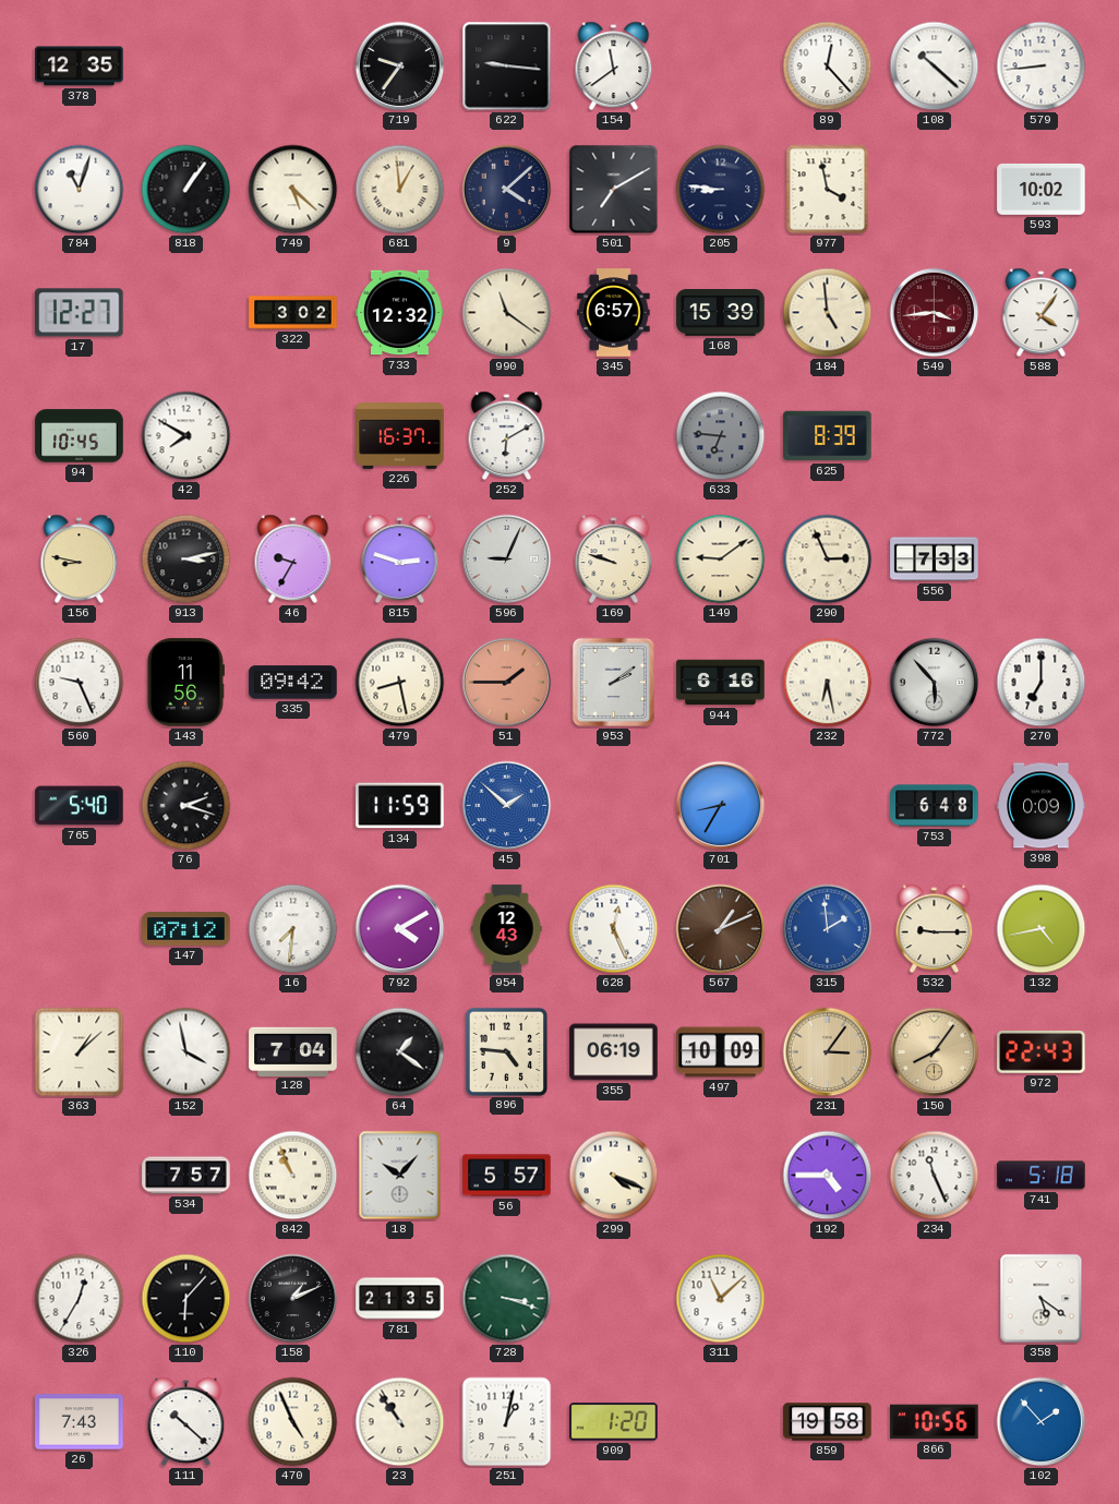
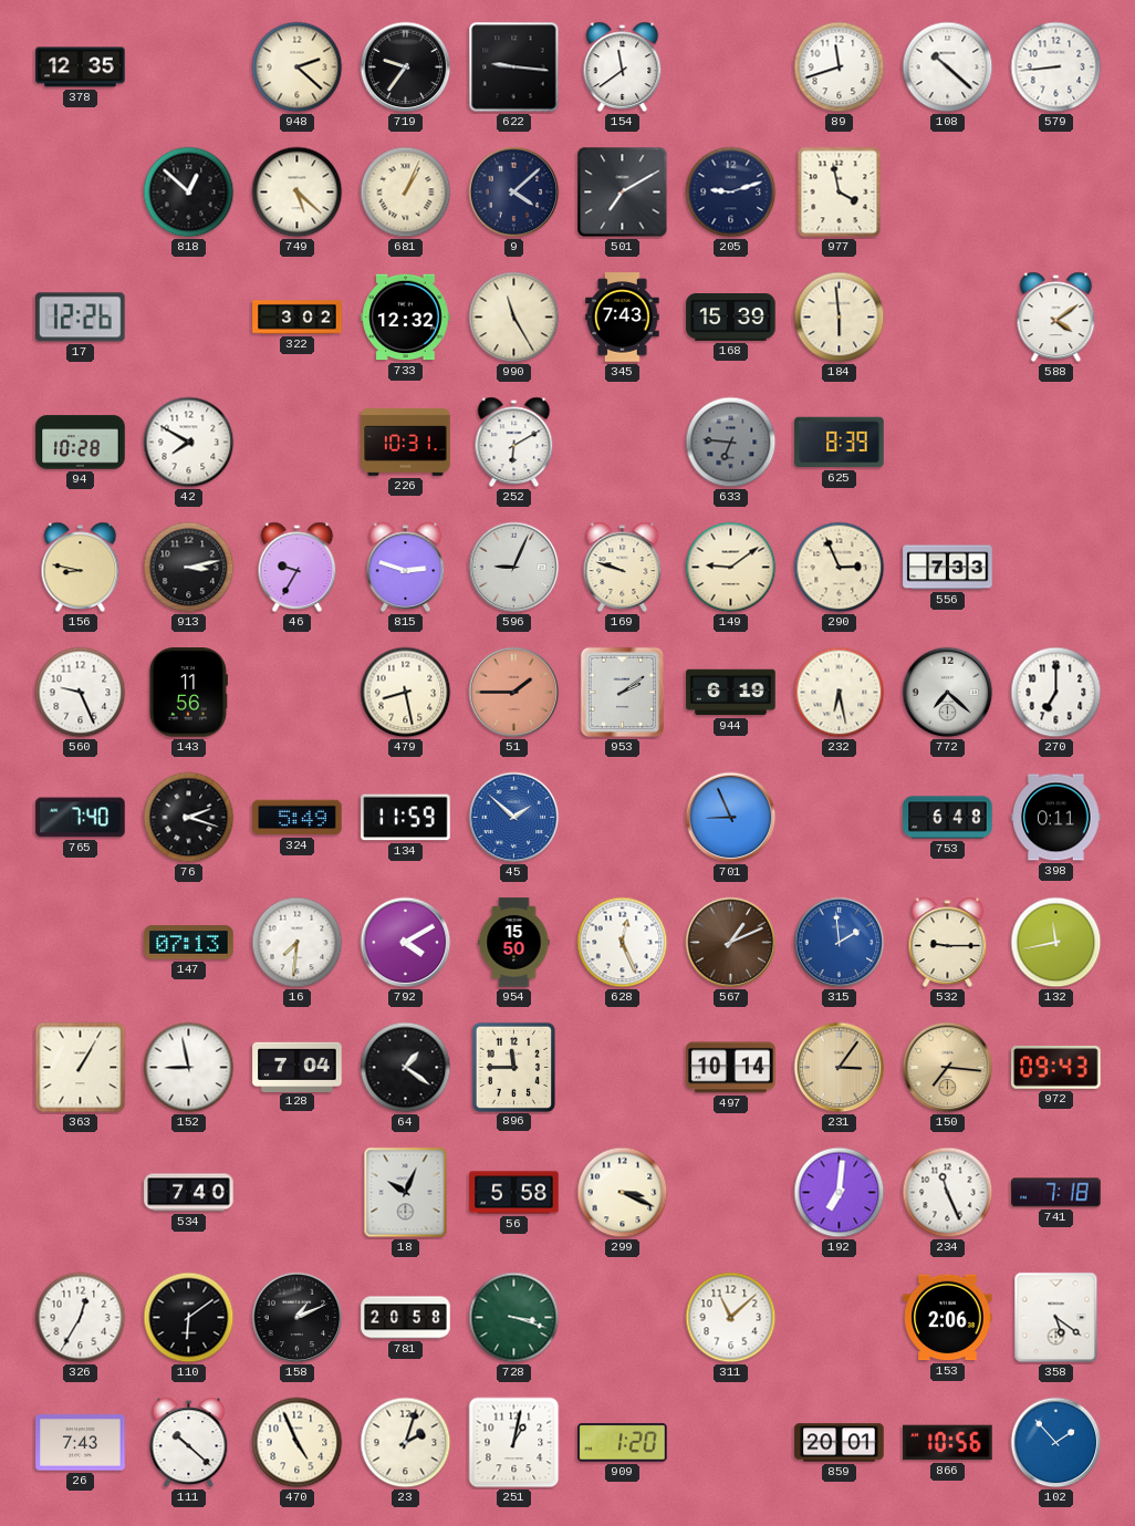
948: none -> 2:22 (298, 68)
89: 12:23 -> 11:42 (840, 68)
784: 11:03 -> none (80, 190)
818: 1:06 -> 12:52 (189, 193)
681: 12:59 -> 1:04 (406, 193)
205: 8:46 -> 9:12 (731, 193)
593: 10:02 -> none (1042, 189)
17: 12:27 -> 12:26 (81, 318)
990: 11:21 -> 11:25 (514, 318)
345: 6:57 -> 7:43 (623, 318)
184: 4:59 -> 5:59 (840, 318)
549: 3:44 -> none (935, 313)
588: 4:06 -> 4:09 (1056, 318)
94: 10:45 -> 10:28 (81, 443)
226: 16:37 -> 10:31 (406, 443)
335: 09:42 -> none (293, 683)
944: 6:16 -> 6:19 (731, 693)
772: 5:53 -> 7:22 (948, 693)
765: 5:40 -> 7:40 (81, 818)
324: none -> 5:49 (298, 818)
701: 8:35 -> 8:56 (731, 818)
398: 0:09 -> 0:11 (1056, 818)
147: 07:12 -> 07:13 (189, 943)
954: 12:43 -> 15:50 (514, 943)
132: 4:43 -> 11:43 (1056, 943)
363: 1:08 -> 1:05 (81, 1068)
152: 3:58 -> 8:58 (189, 1068)
896: 4:46 -> 11:45 (513, 1067)
355: 06:19 -> none (614, 1052)
497: 10:09 -> 10:14 (731, 1068)
150: 8:06 -> 7:16 (948, 1068)
972: 22:43 -> 09:43 (1056, 1067)
534: 7:57 -> 7:40 (189, 1193)
842: 10:56 -> none (293, 1176)
18: 10:07 -> 10:04 (406, 1193)
56: 5:57 -> 5:58 (514, 1193)
299: 4:19 -> 3:19 (623, 1193)
192: 4:45 -> 7:01 (840, 1193)
741: 5:18 -> 7:18 (1056, 1193)
110: 6:07 -> 6:09 (189, 1318)
781: 21:35 -> 20:58 (406, 1318)
153: none -> 2:06 (948, 1318)
23: 10:54 -> 2:03 (406, 1443)
859: 19:58 -> 20:01 (840, 1443)
